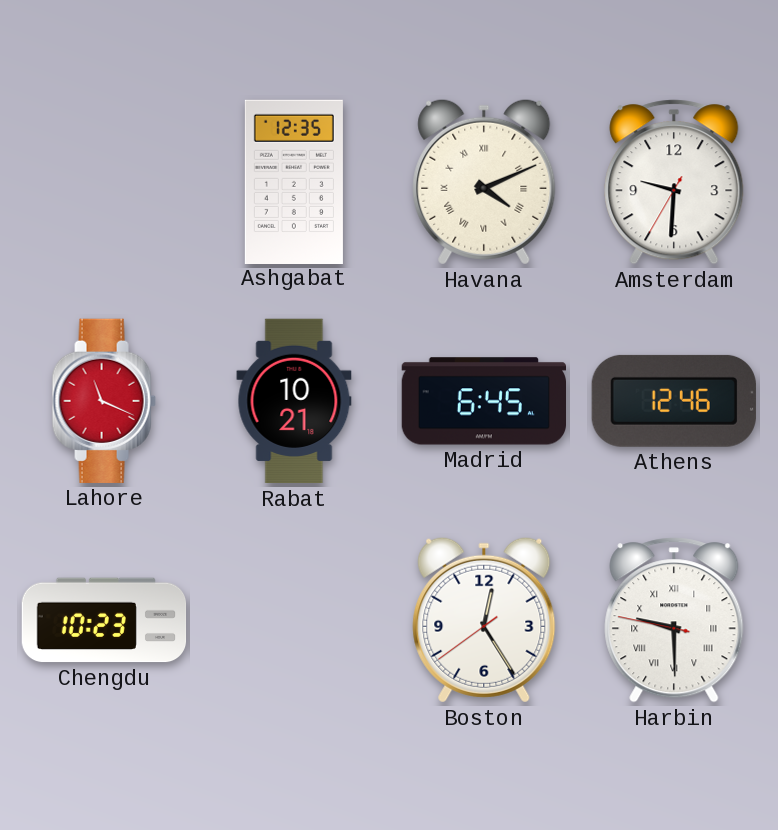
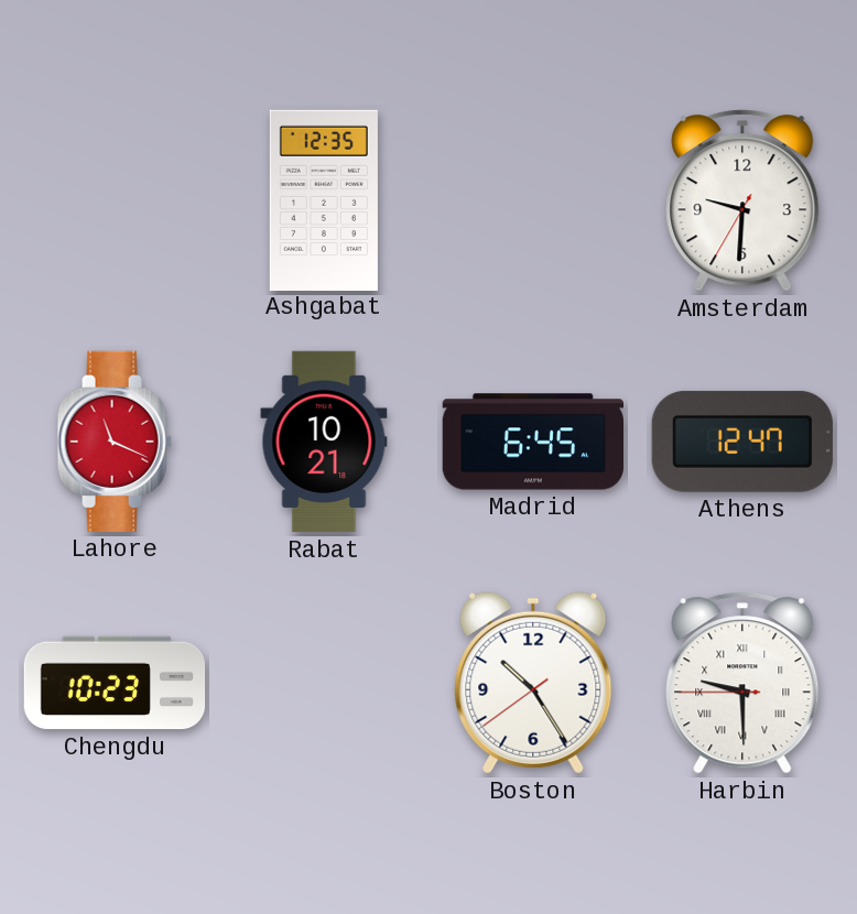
Havana: 4:11 -> none (484, 182)
Athens: 12:46 -> 12:47 (742, 442)
Boston: 12:24 -> 10:24 (533, 683)
Harbin: 9:29:47 -> 9:29:45 (742, 683)
